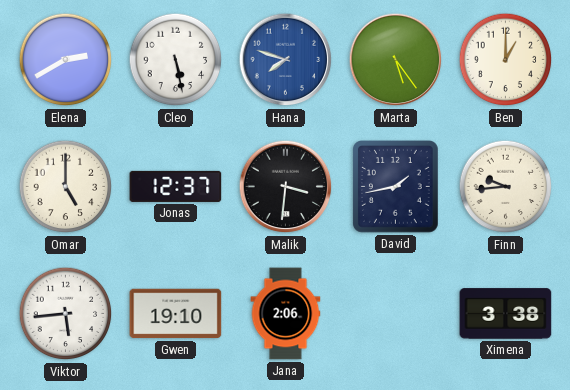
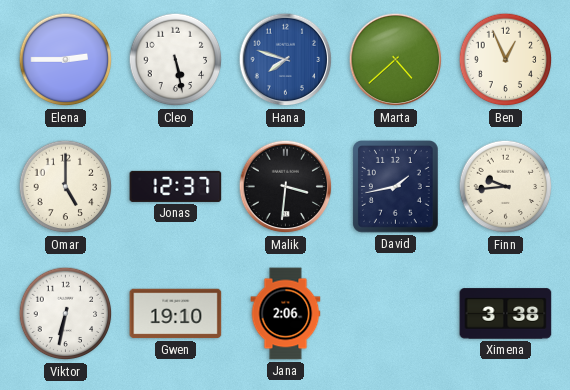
Elena: 2:40 -> 2:45 (66, 60)
Marta: 5:24 -> 4:38 (396, 60)
Ben: 1:00 -> 12:56 (506, 60)
Viktor: 5:44 -> 6:32 (66, 314)
